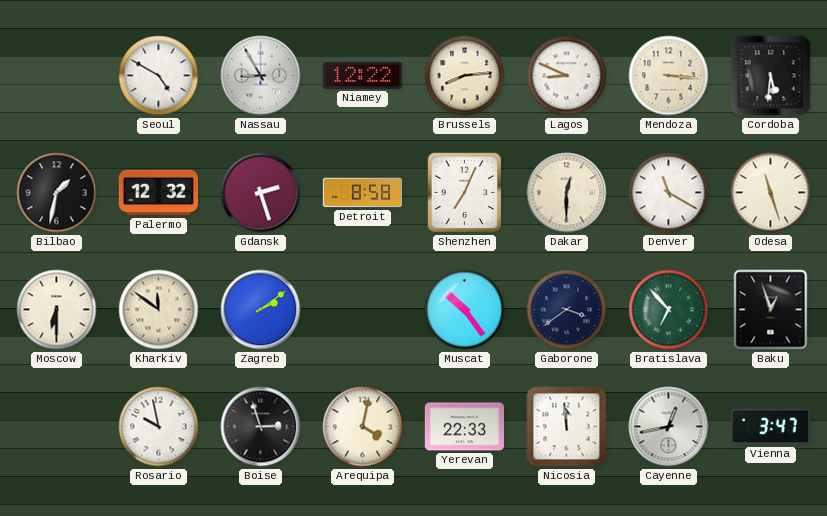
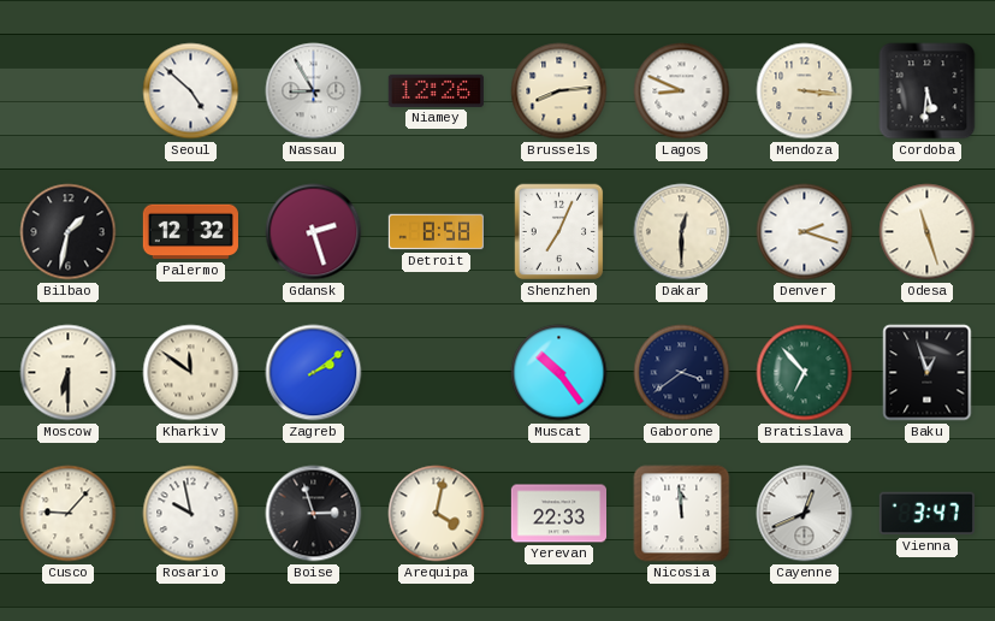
Seoul: 4:50 -> 4:52 (191, 91)
Niamey: 12:22 -> 12:26 (436, 90)
Denver: 11:20 -> 2:18 (805, 232)
Cusco: none -> 9:07 (69, 514)
Cayenne: 12:43 -> 12:41 (805, 514)
